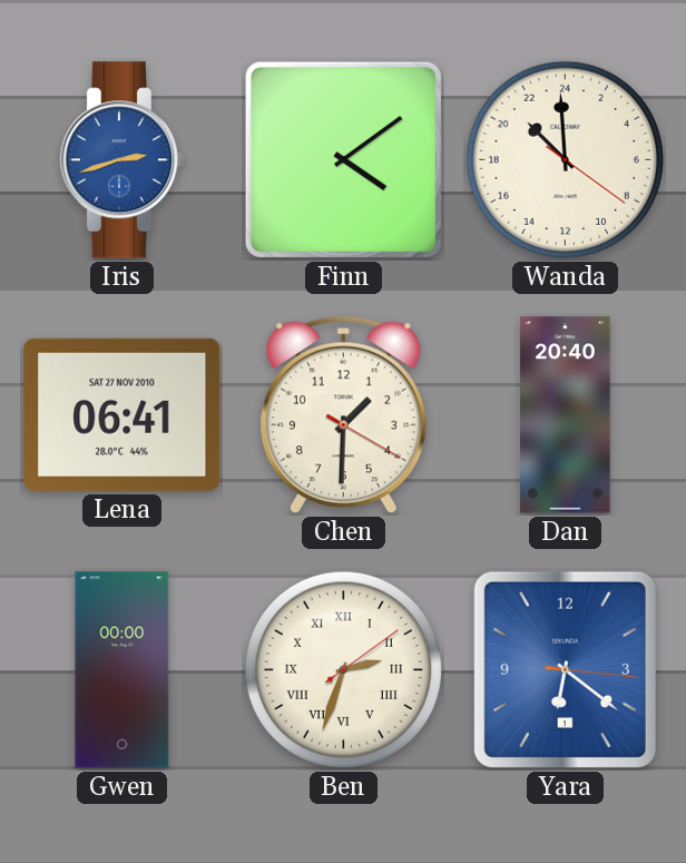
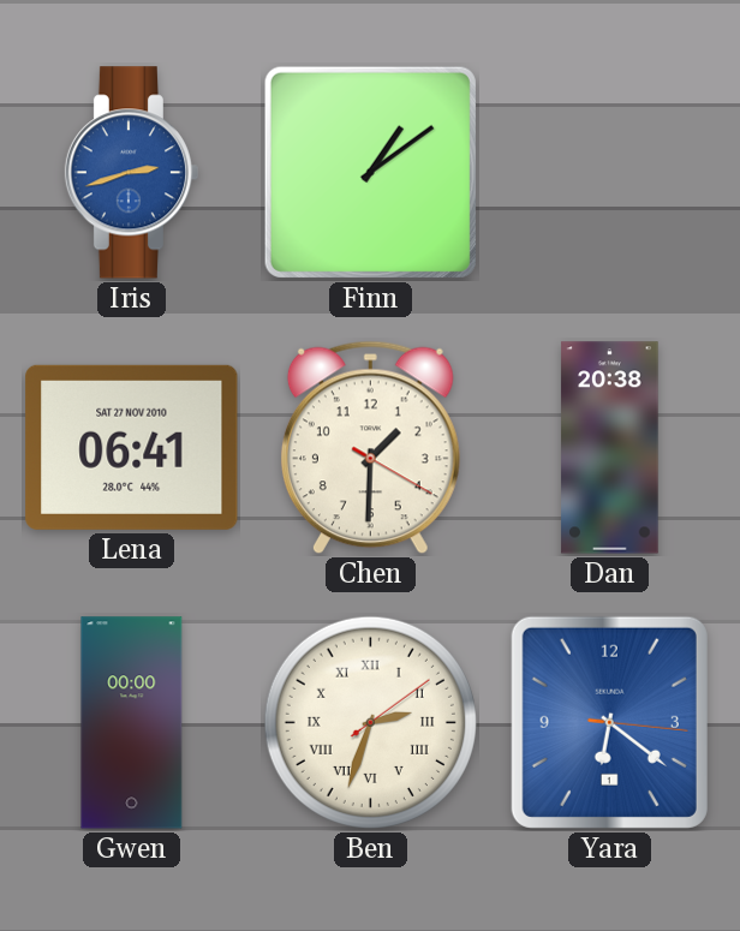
Finn: 4:09 -> 1:09 (370, 172)
Wanda: 20:59 -> none (565, 159)
Dan: 20:40 -> 20:38 (610, 448)
